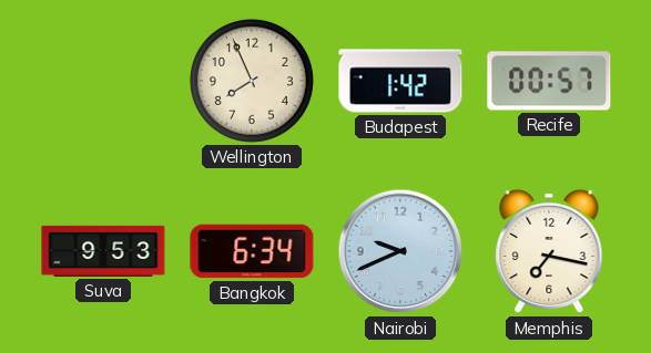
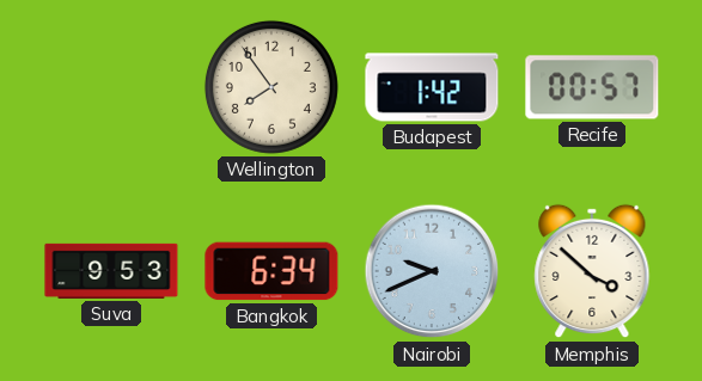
Wellington: 7:56 -> 7:54 (271, 87)
Memphis: 7:17 -> 3:52 (592, 271)
